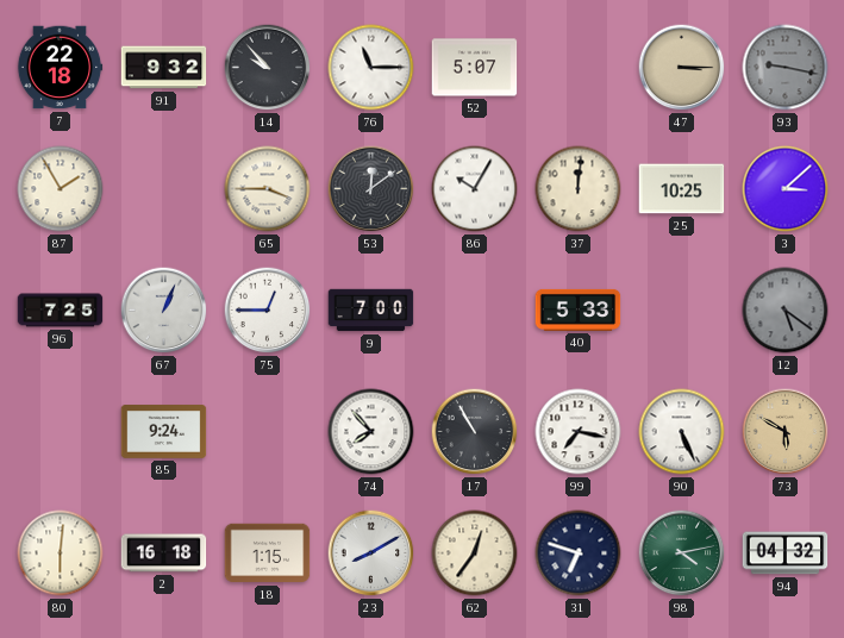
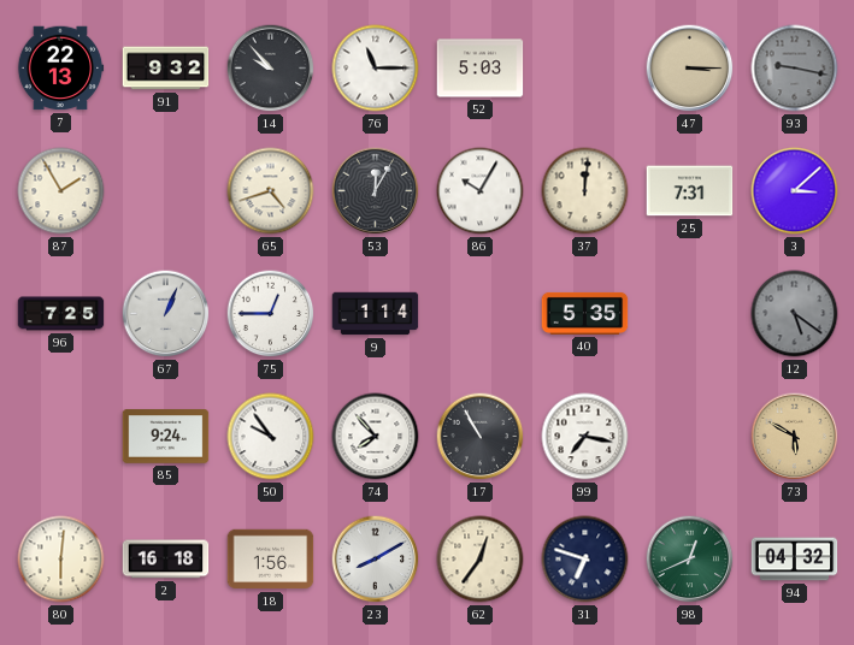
7: 22:18 -> 22:13 (60, 69)
52: 5:07 -> 5:03 (481, 69)
65: 3:45 -> 4:42 (271, 191)
53: 12:09 -> 12:05 (376, 191)
25: 10:25 -> 7:31 (690, 191)
9: 7:00 -> 1:14 (376, 314)
40: 5:33 -> 5:35 (585, 313)
50: none -> 9:54 (271, 437)
90: 5:26 -> none (682, 432)
18: 1:15 -> 1:56 (271, 560)
98: 4:13 -> 12:41 (690, 560)
